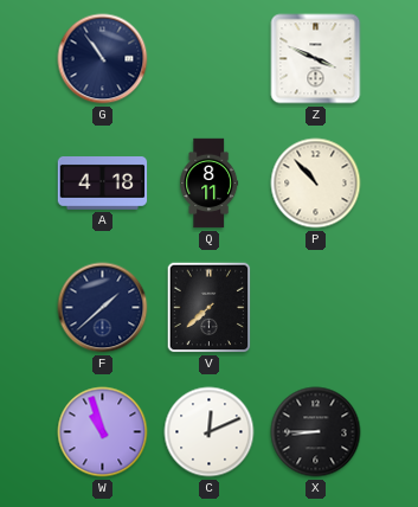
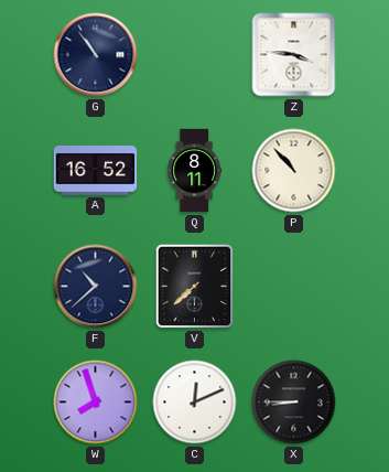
Z: 3:49 -> 3:46 (294, 55)
A: 4:18 -> 16:52 (96, 171)
F: 1:38 -> 10:38 (96, 287)
W: 10:57 -> 7:57 (96, 403)
